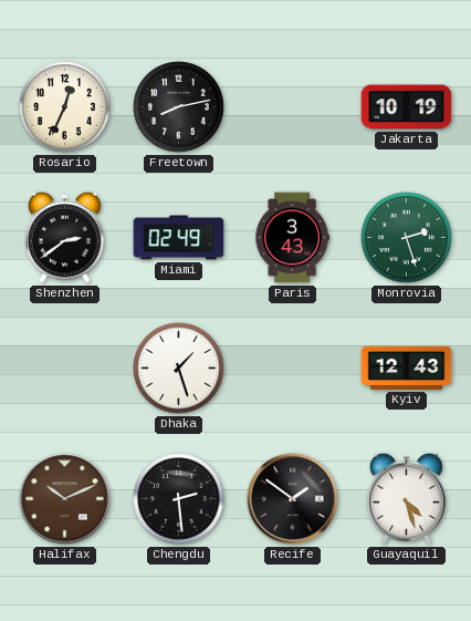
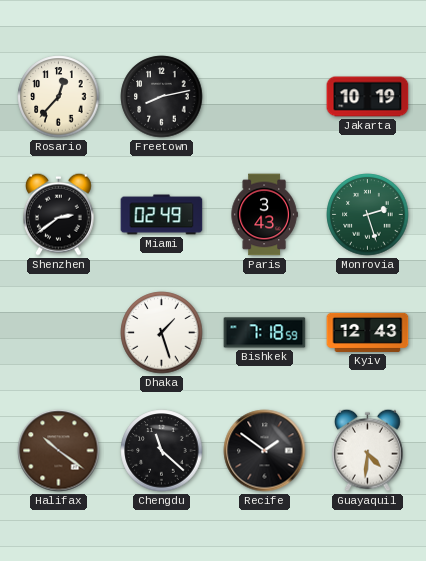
Rosario: 12:34 -> 12:37 (59, 97)
Bishkek: none -> 7:18 (265, 333)
Halifax: 10:11 -> 10:21 (59, 451)
Chengdu: 2:29 -> 11:22 (162, 451)
Guayaquil: 4:27 -> 4:31 (367, 450)
